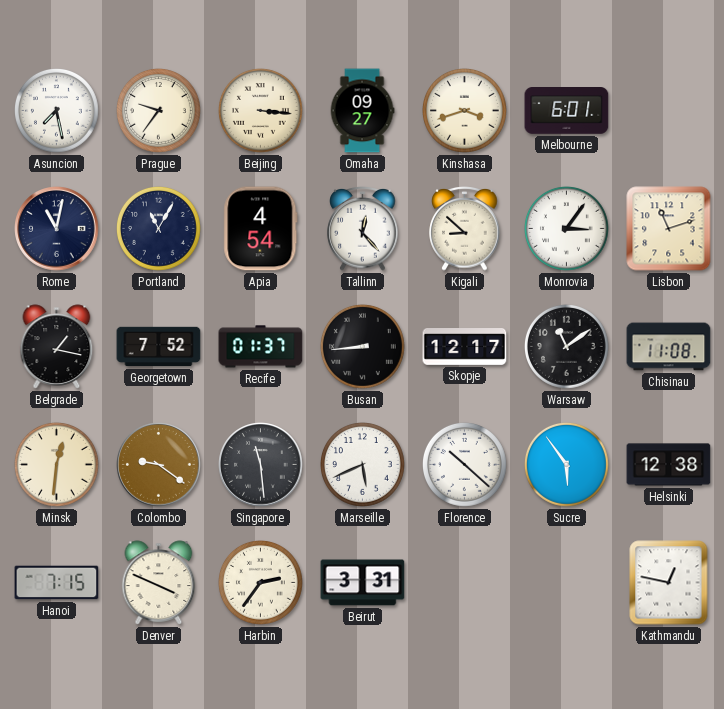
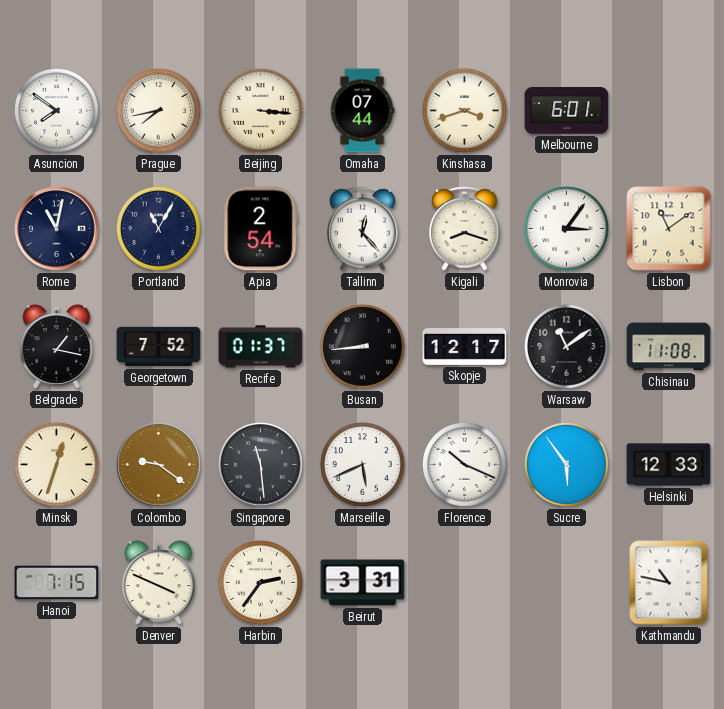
Asuncion: 7:28 -> 7:51 (57, 111)
Prague: 9:36 -> 7:43 (159, 111)
Omaha: 09:27 -> 07:44 (362, 111)
Apia: 4:54 -> 2:54 (261, 229)
Kigali: 8:52 -> 8:18 (465, 229)
Lisbon: 11:12 -> 11:09 (669, 229)
Minsk: 12:31 -> 12:33 (57, 465)
Florence: 10:22 -> 10:19 (465, 465)
Helsinki: 12:38 -> 12:33 (669, 465)
Kathmandu: 12:47 -> 10:47 (669, 583)
